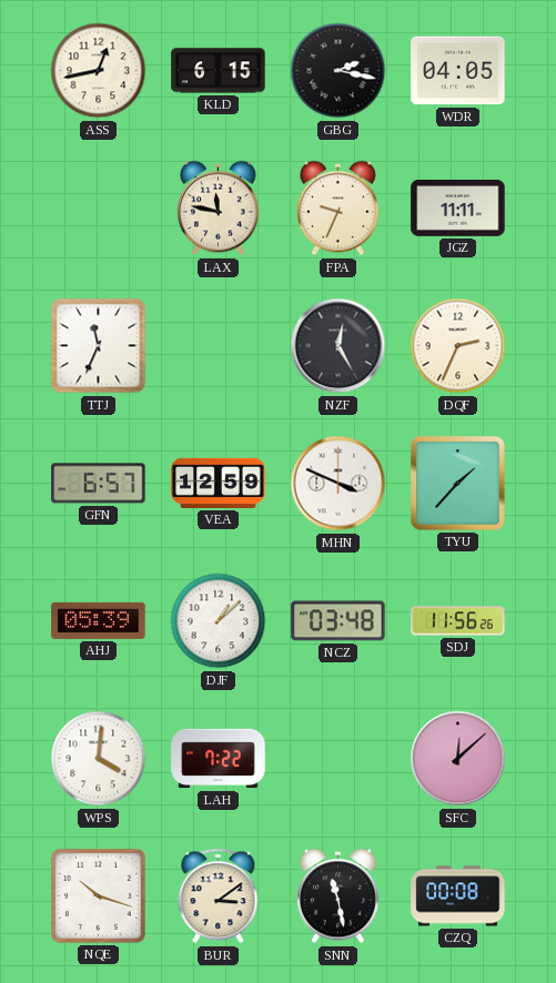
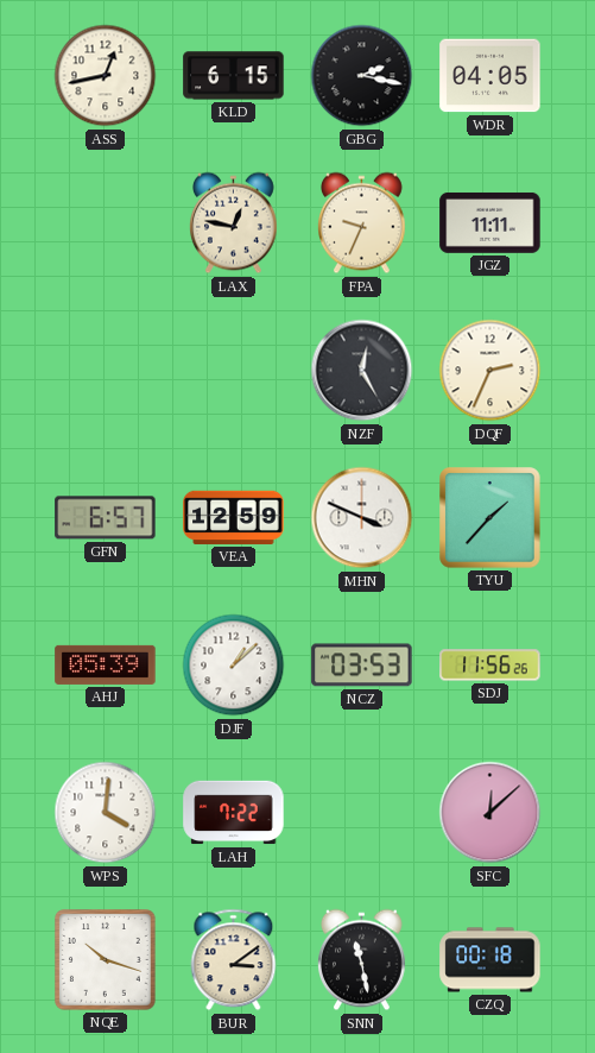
LAX: 11:47 -> 12:47 (234, 223)
TTJ: 11:34 -> none (99, 346)
NCZ: 03:48 -> 03:53 (362, 666)
CZQ: 00:08 -> 00:18 (490, 960)
